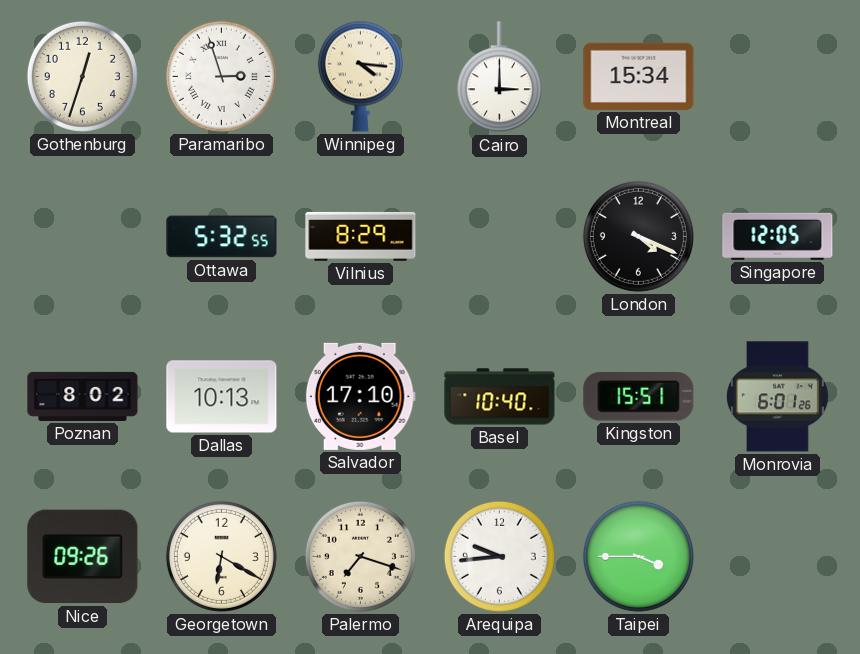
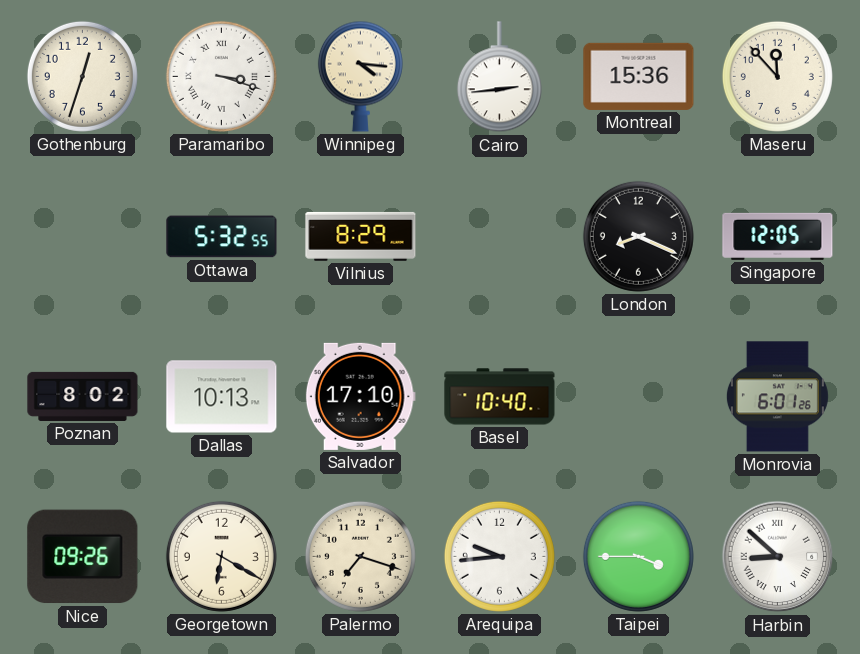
Paramaribo: 2:57 -> 3:18 (221, 76)
Cairo: 3:00 -> 2:44 (499, 77)
Montreal: 15:34 -> 15:36 (639, 76)
Maseru: none -> 11:53 (777, 76)
London: 4:19 -> 8:19 (638, 236)
Kingston: 15:51 -> none (639, 397)
Harbin: none -> 8:52 (778, 557)
